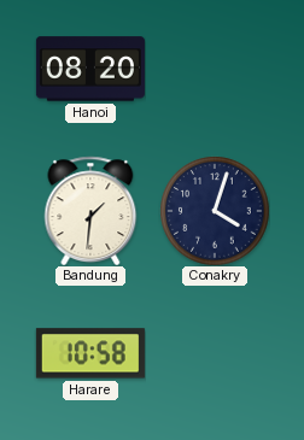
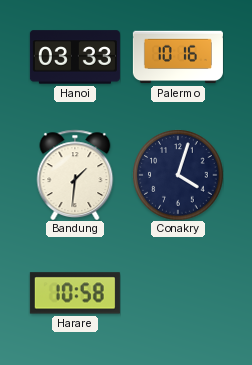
Hanoi: 08:20 -> 03:33 (75, 57)
Palermo: none -> 10:16 (178, 57)
